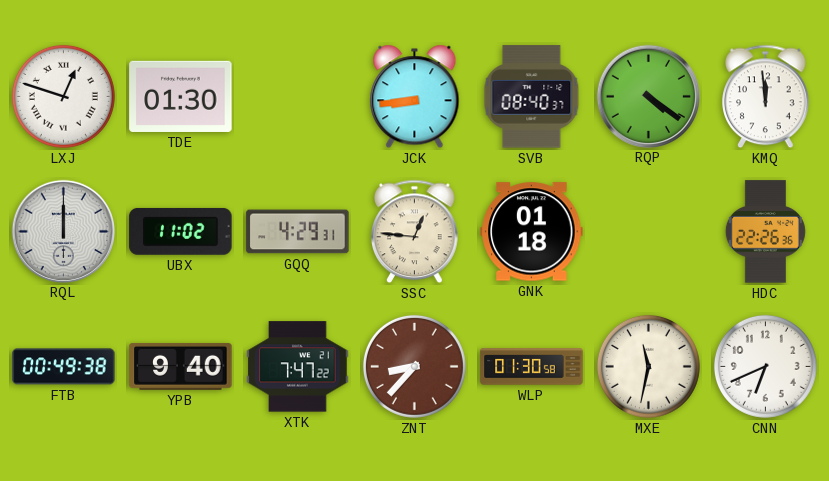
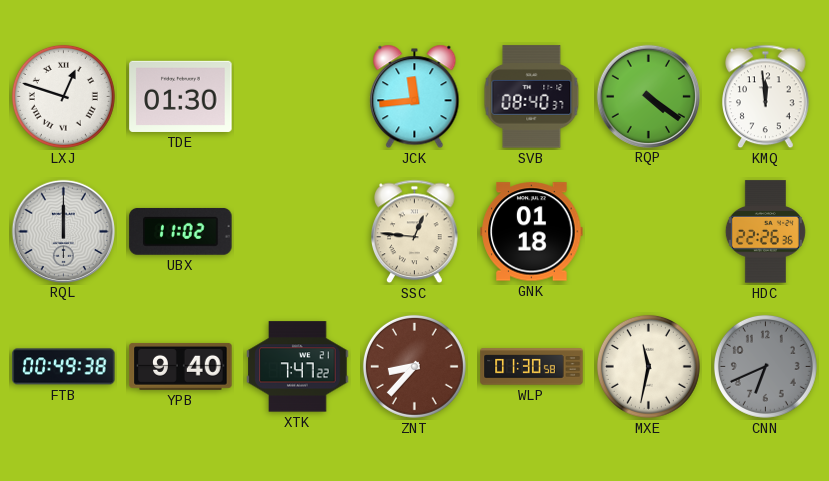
JCK: 8:44 -> 11:44 (415, 97)
GQQ: 4:29 -> none (298, 232)
CNN dial: white -> grey (765, 366)
